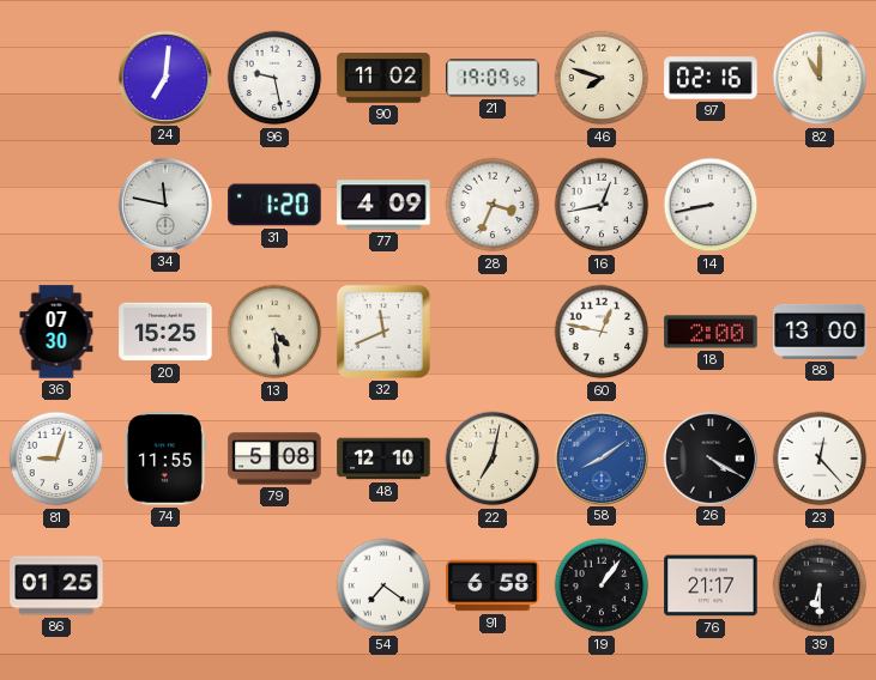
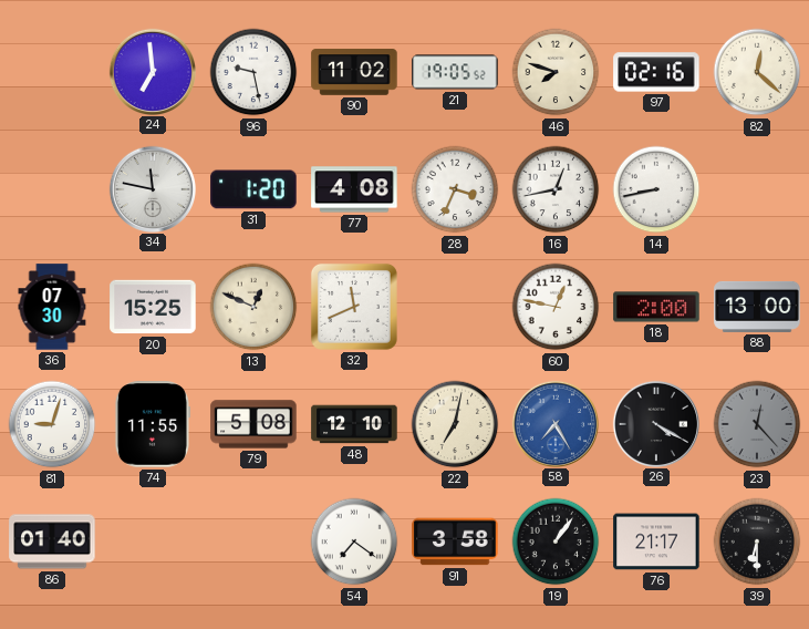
24: 7:01 -> 6:59 (152, 71)
21: 19:09 -> 19:05 (455, 72)
82: 11:00 -> 12:22 (757, 72)
77: 4:09 -> 4:08 (354, 189)
13: 4:29 -> 12:49 (253, 307)
58: 8:09 -> 7:25 (554, 423)
23 dial: white -> grey (757, 424)
86: 01:25 -> 01:40 (52, 542)
91: 6:58 -> 3:58 (455, 542)
